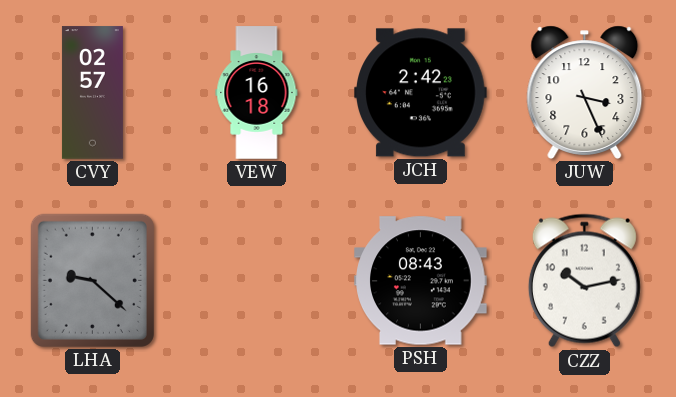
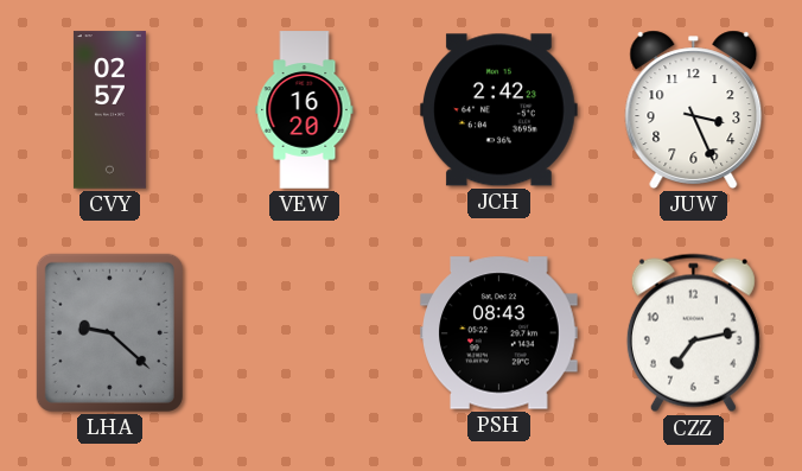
VEW: 16:18 -> 16:20 (305, 110)
CZZ: 10:13 -> 7:13 (693, 333)
